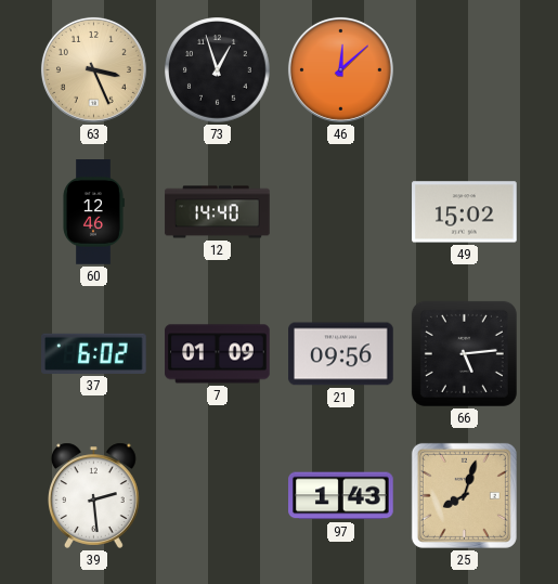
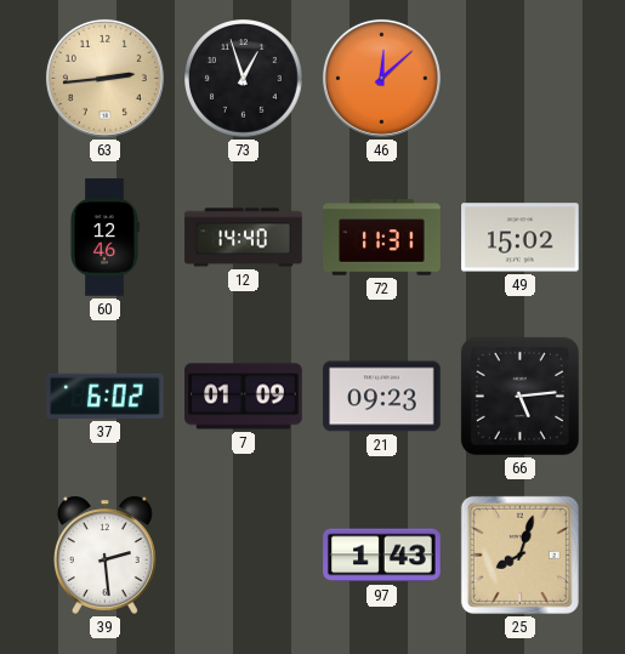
63: 3:26 -> 2:44 (104, 78)
72: none -> 11:31 (382, 238)
21: 09:56 -> 09:23 (382, 397)
